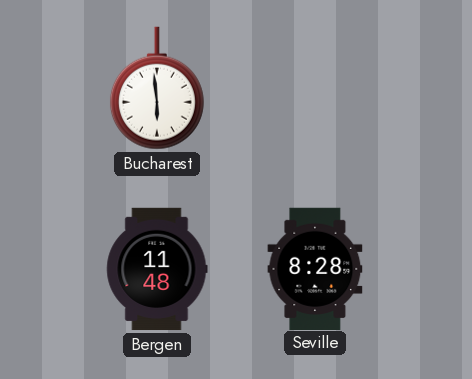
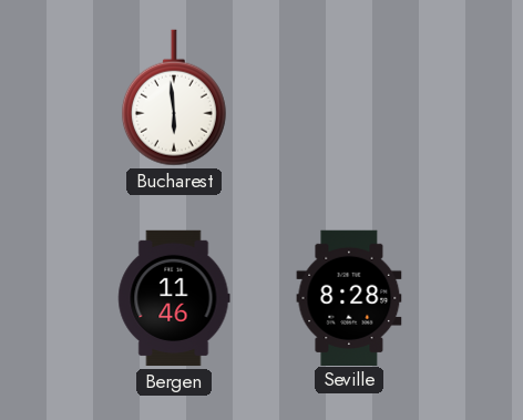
Bergen: 11:48 -> 11:46 (174, 298)
